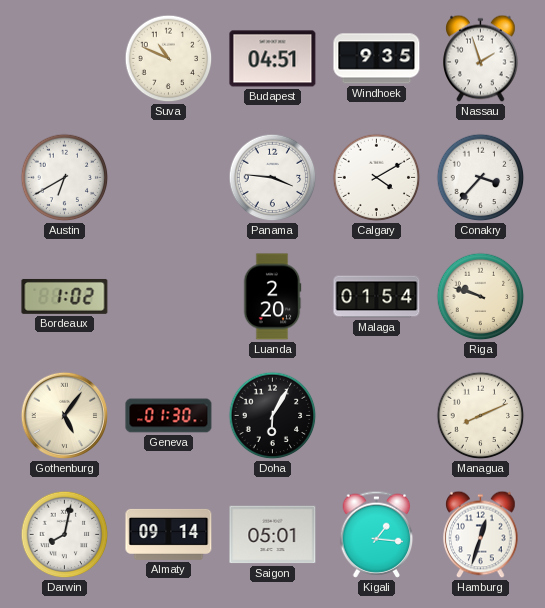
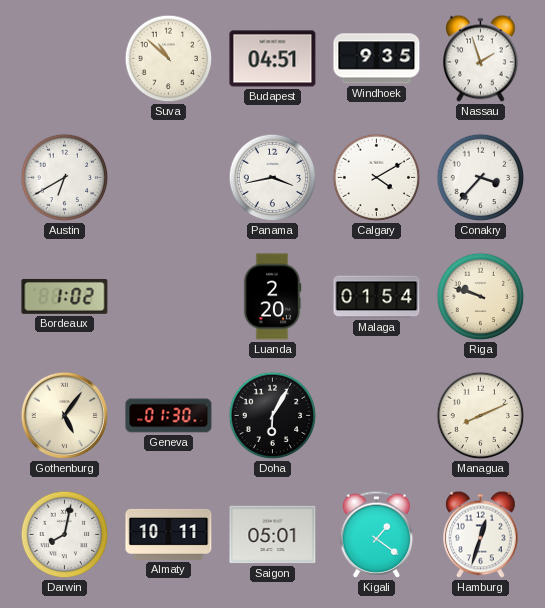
Suva: 10:49 -> 10:52 (169, 59)
Panama: 3:46 -> 3:43 (273, 178)
Almaty: 09:14 -> 10:11 (169, 534)
Kigali: 1:16 -> 1:21 (377, 534)
